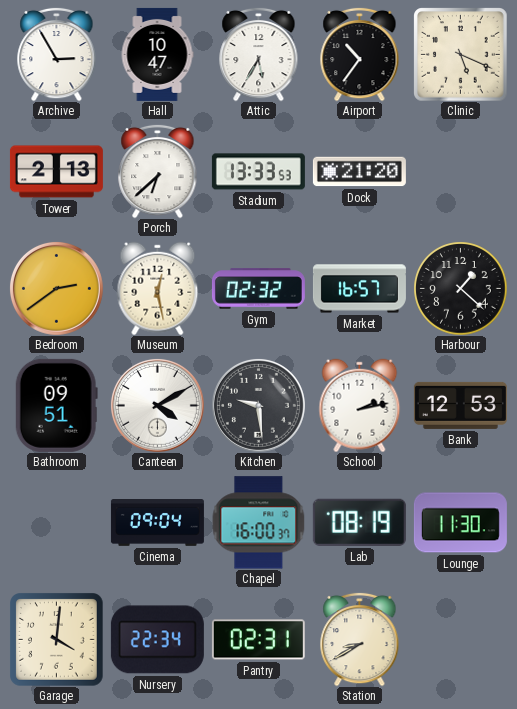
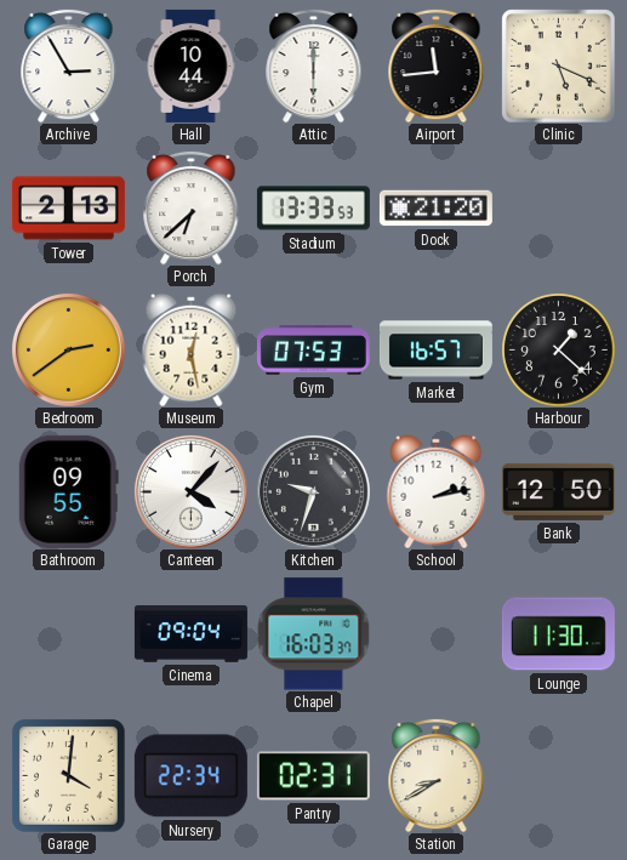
Hall: 10:47 -> 10:44 (190, 66)
Attic: 5:35 -> 6:00 (314, 66)
Airport: 10:36 -> 11:44 (437, 66)
Gym: 02:32 -> 07:53 (313, 351)
Bathroom: 09:51 -> 09:55 (68, 491)
Canteen: 4:10 -> 4:07 (190, 491)
Kitchen: 9:29 -> 9:33 (313, 491)
Bank: 12:53 -> 12:50 (558, 491)
Chapel: 16:00 -> 16:03 (313, 634)
Lab: 08:19 -> none (359, 522)
